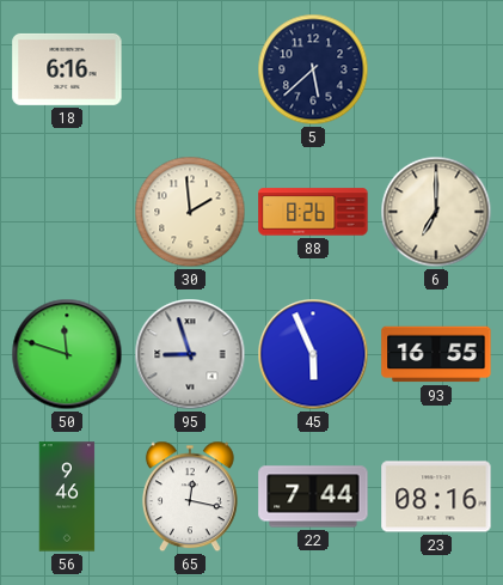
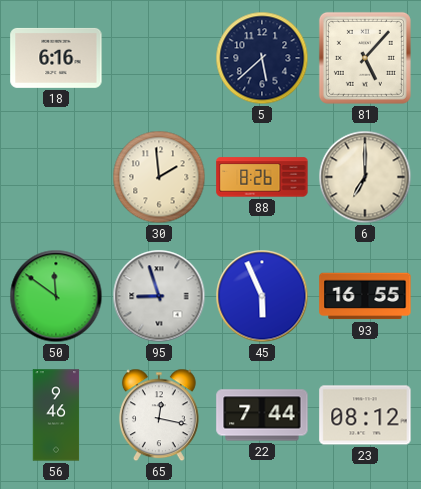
81: none -> 5:07 (365, 58)
50: 11:48 -> 11:51 (56, 296)
23: 08:16 -> 08:12 (365, 415)
